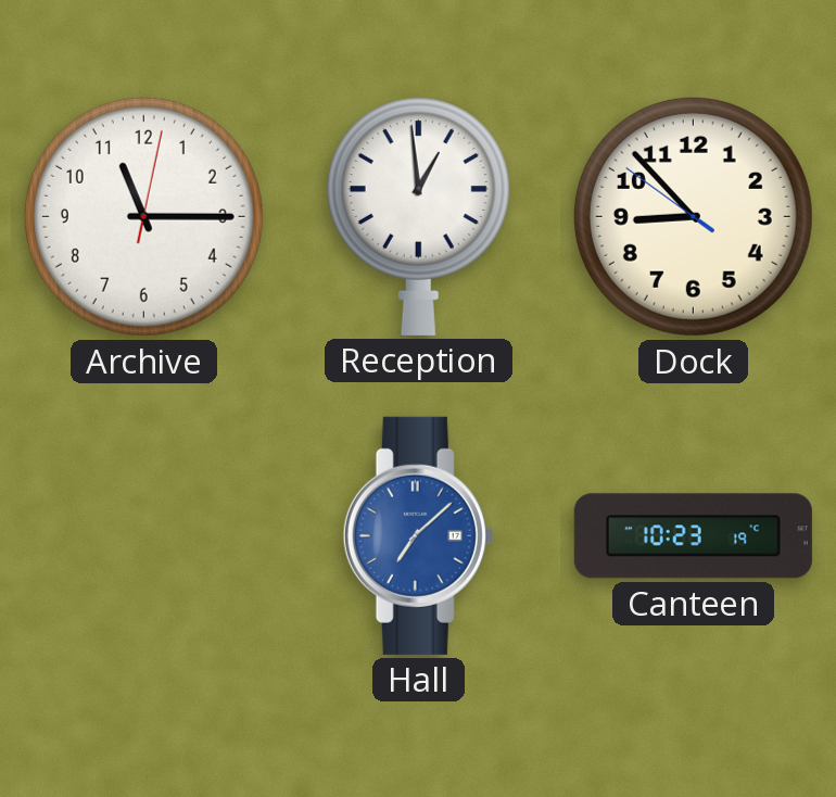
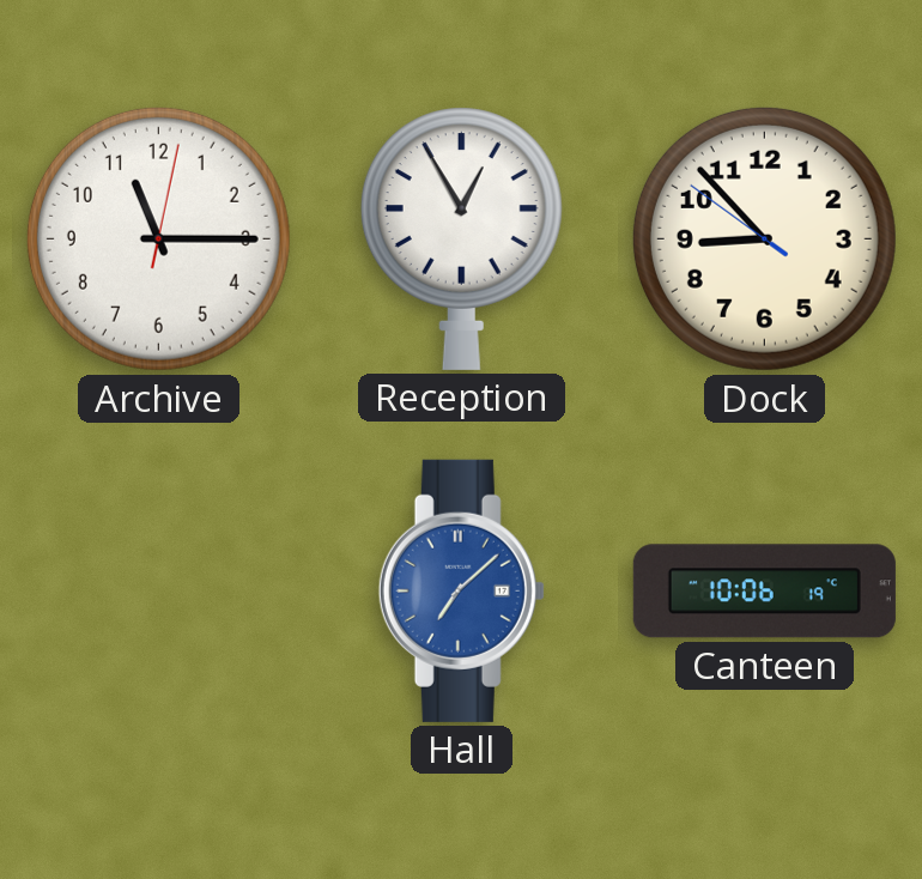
Reception: 12:59 -> 12:55 (461, 238)
Canteen: 10:23 -> 10:06 (764, 592)
